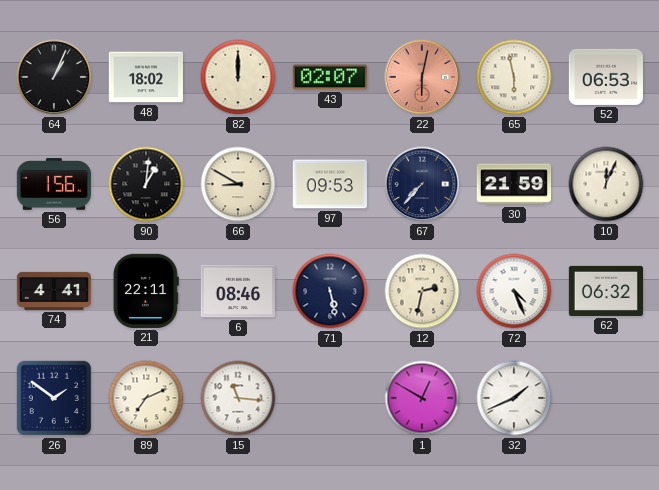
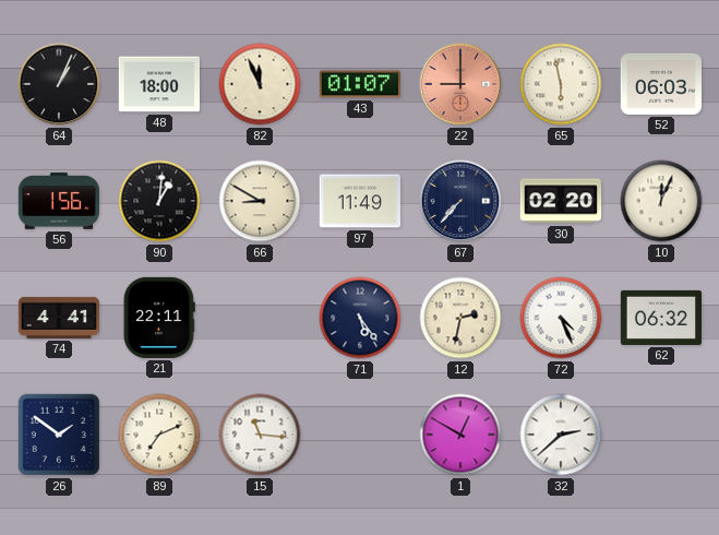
48: 18:02 -> 18:00 (158, 84)
82: 12:00 -> 11:56 (260, 84)
43: 02:07 -> 01:07 (359, 84)
22: 6:02 -> 9:00 (460, 84)
52: 06:53 -> 06:03 (660, 84)
97: 09:53 -> 11:49 (359, 201)
30: 21:59 -> 02:20 (560, 201)
6: 08:46 -> none (237, 291)
71: 5:28 -> 5:24 (360, 318)
32: 1:41 -> 2:38 (561, 435)
